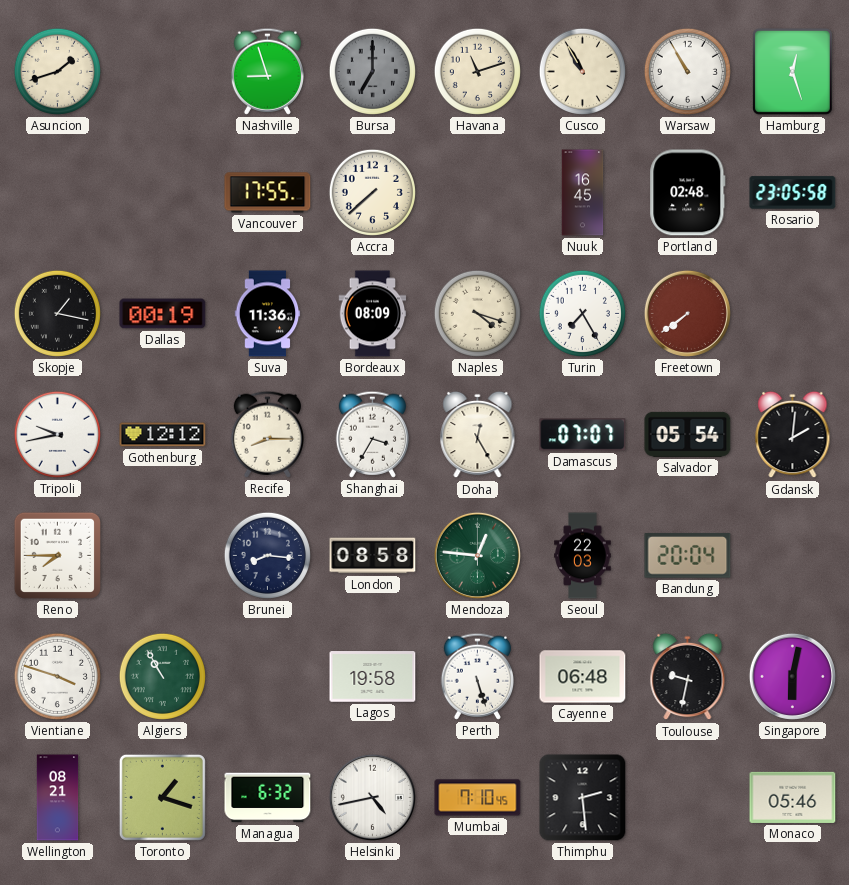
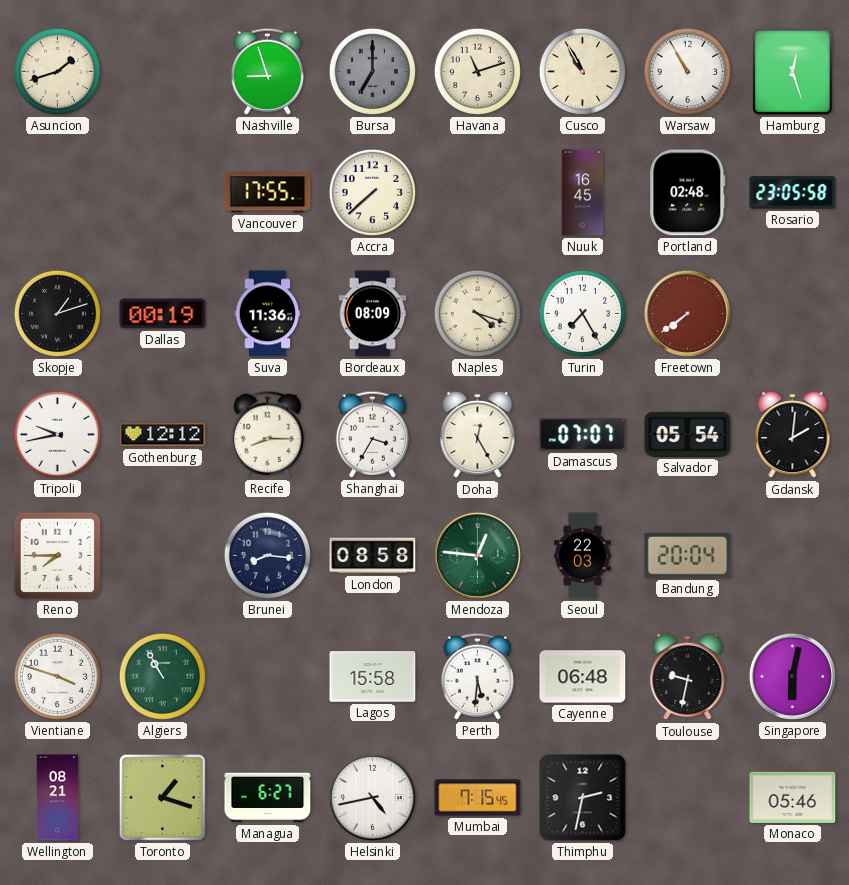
Skopje: 1:17 -> 1:12 (57, 313)
Lagos: 19:58 -> 15:58 (373, 677)
Perth: 5:27 -> 5:31 (477, 676)
Managua: 6:32 -> 6:27 (268, 798)
Mumbai: 7:10 -> 7:15 (478, 798)
Thimphu: 2:29 -> 2:32 (583, 798)
